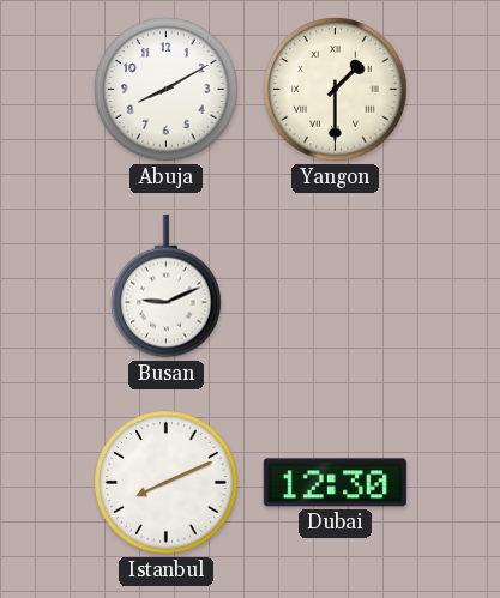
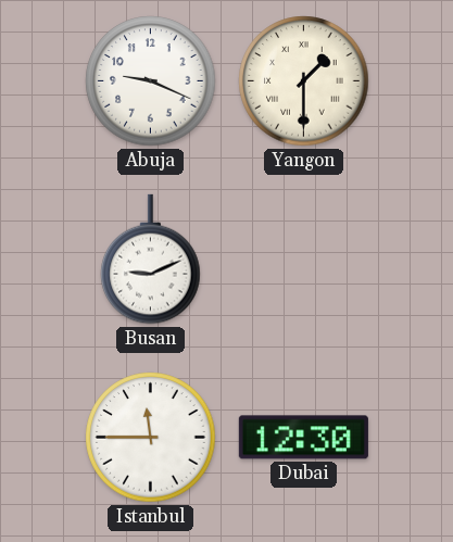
Abuja: 8:10 -> 9:19 (151, 81)
Istanbul: 8:11 -> 11:45 (151, 438)
